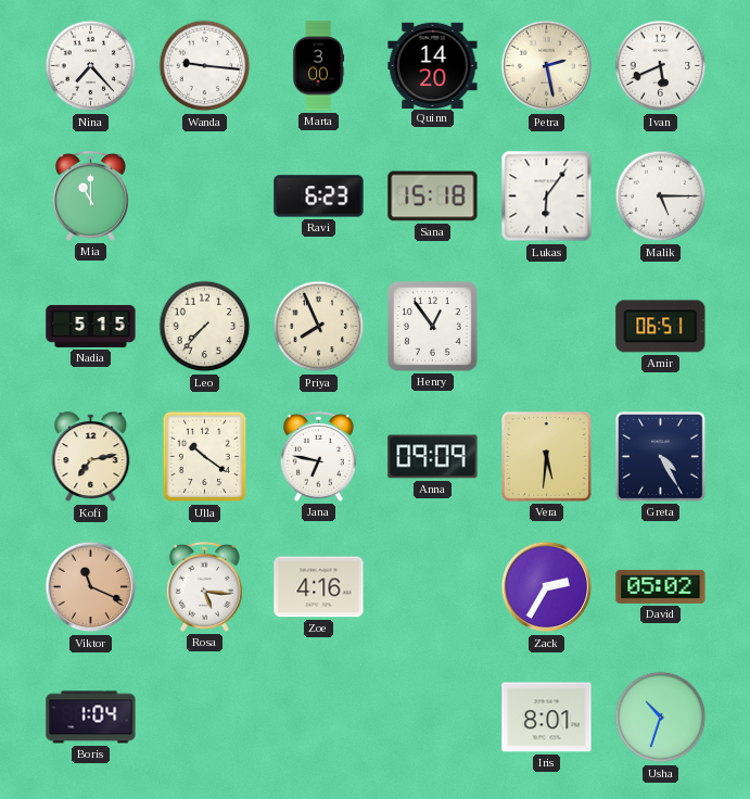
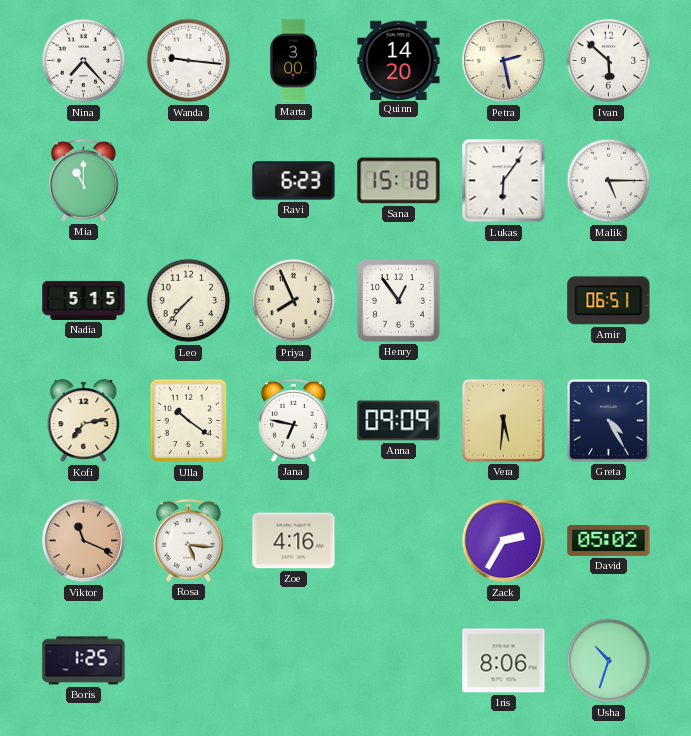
Ivan: 5:41 -> 5:52 (609, 61)
Boris: 1:04 -> 1:25 (84, 661)
Iris: 8:01 -> 8:06 (504, 661)
